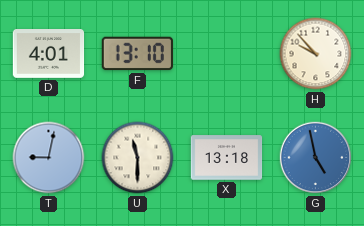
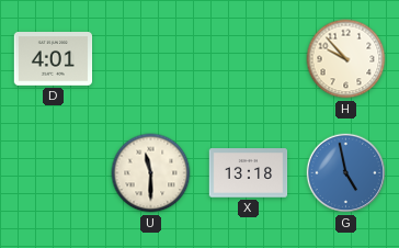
F: 13:10 -> none (137, 54)
T: 9:02 -> none (49, 158)
